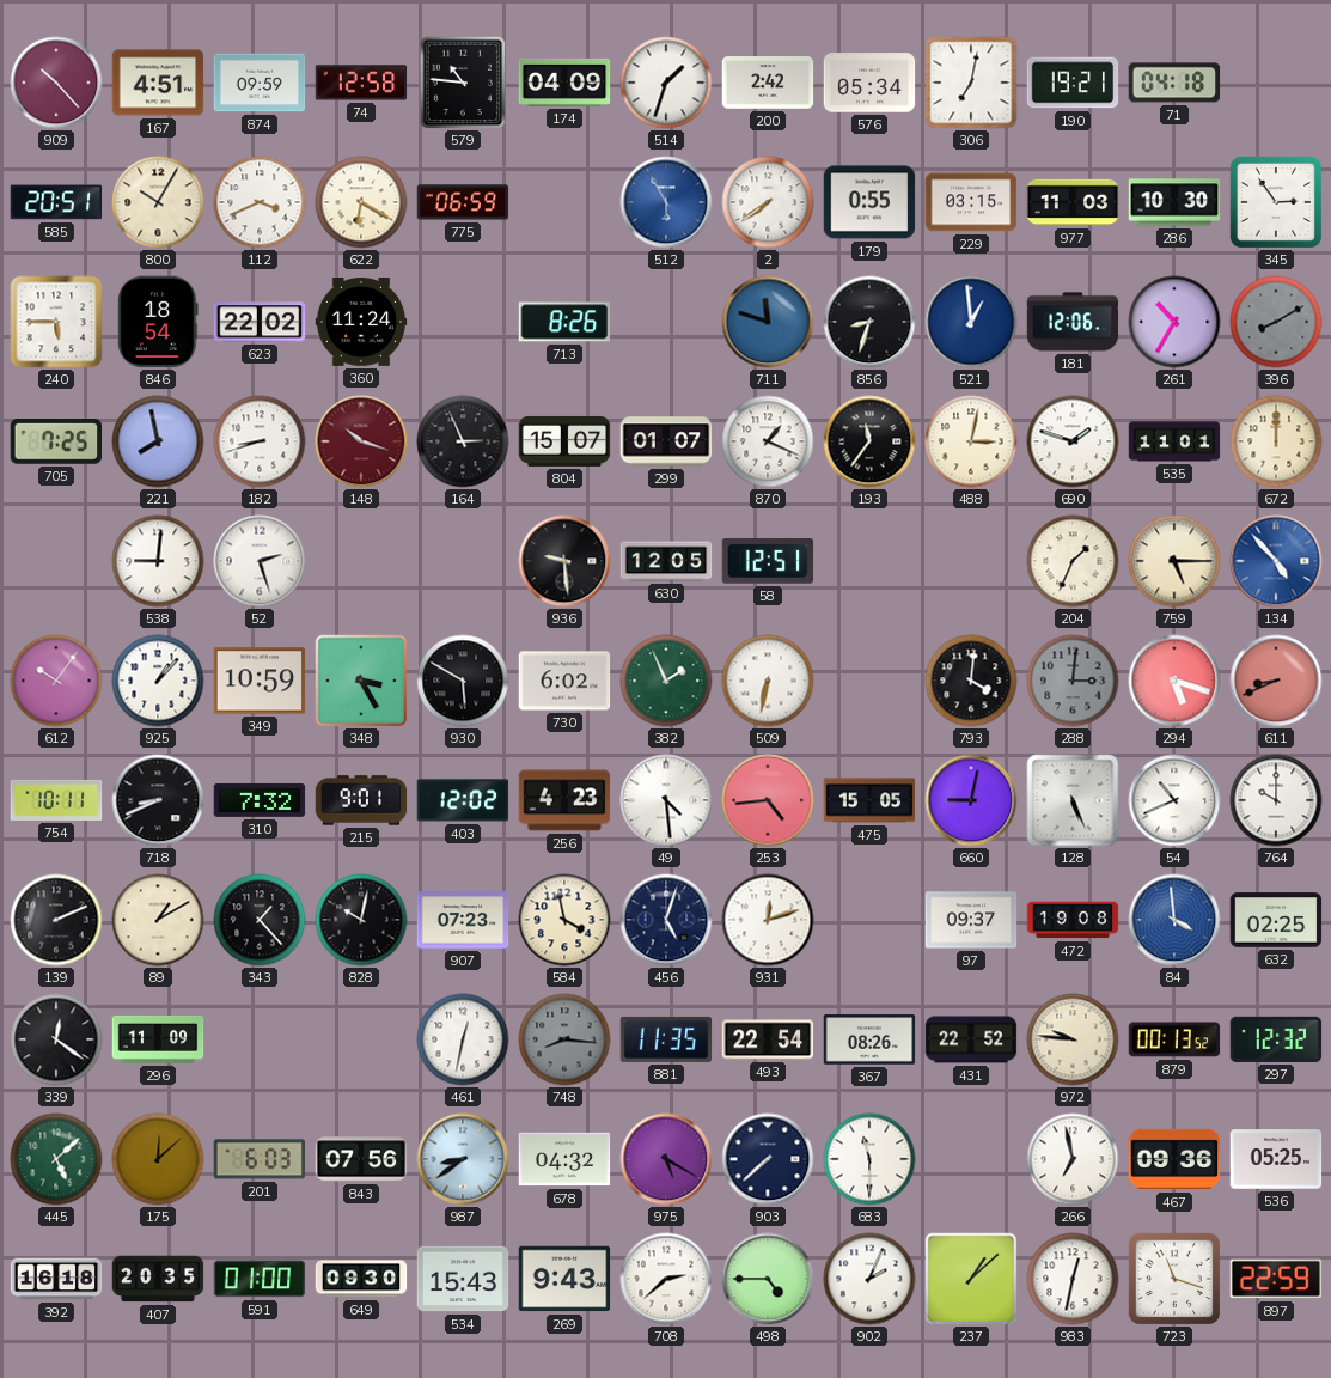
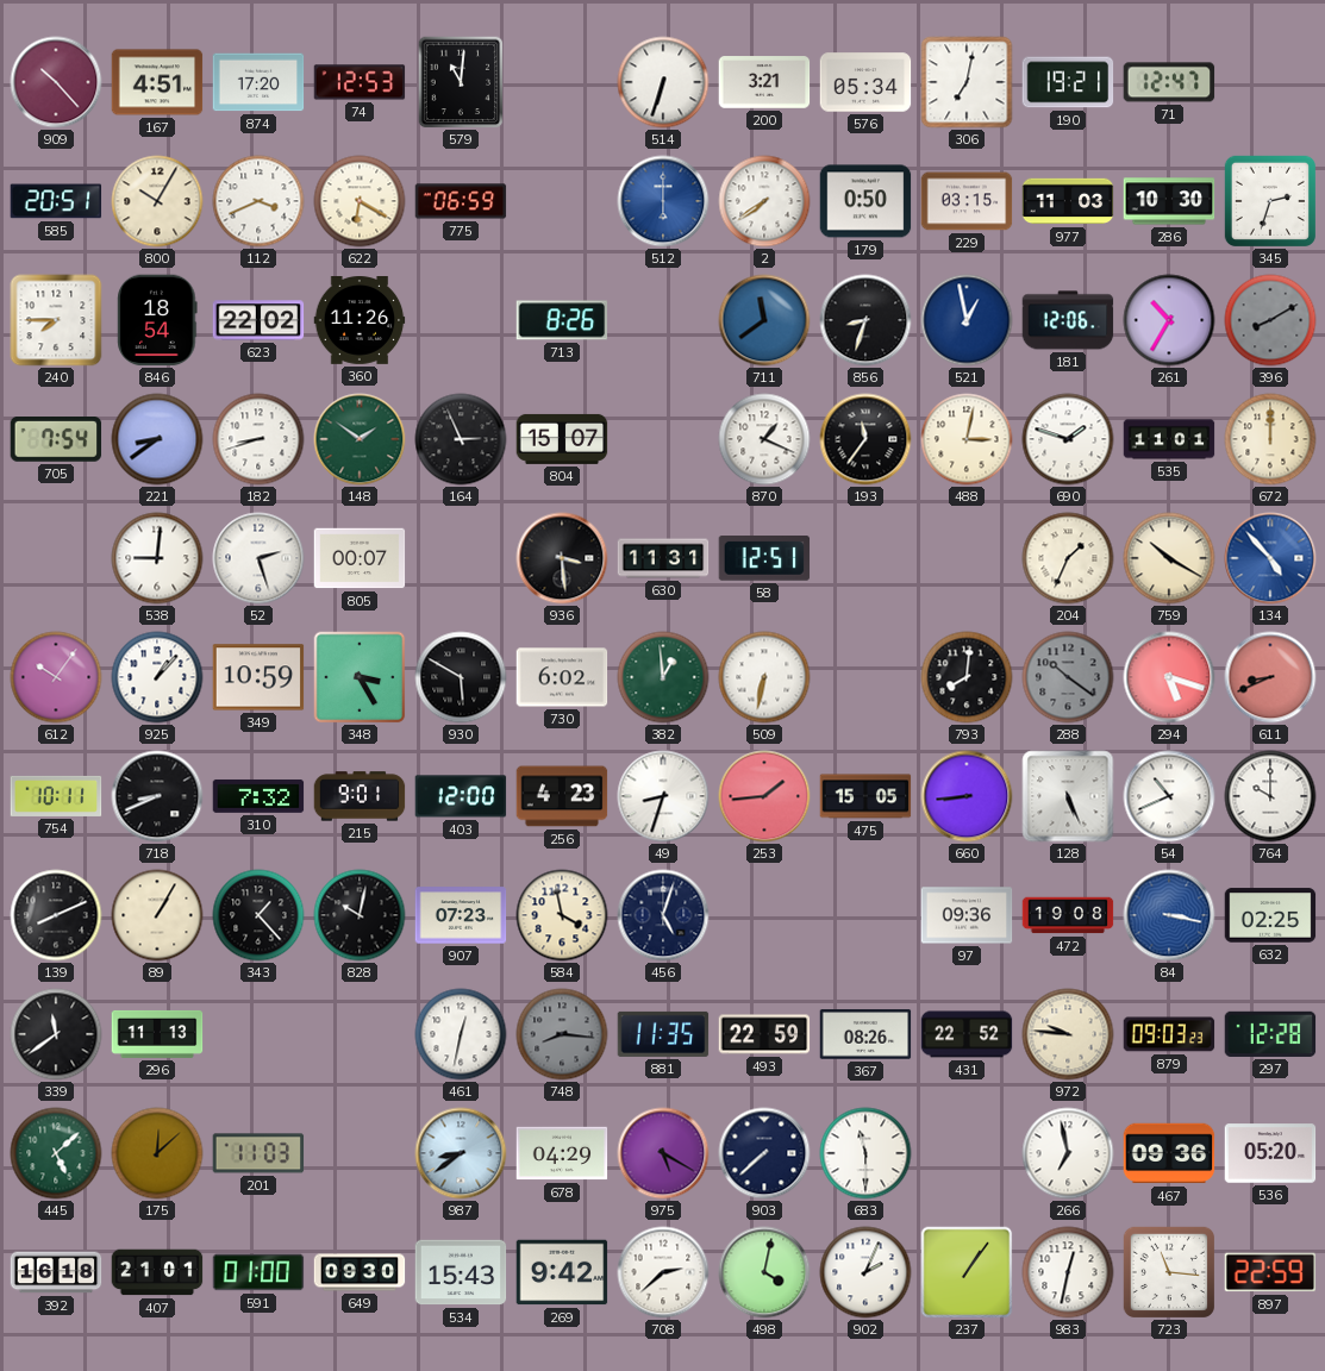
874: 09:59 -> 17:20 (258, 82)
74: 12:58 -> 12:53 (360, 82)
579: 10:46 -> 11:01 (461, 82)
174: 04:09 -> none (564, 83)
514: 1:33 -> 6:33 (663, 82)
200: 2:42 -> 3:21 (764, 82)
71: 04:18 -> 12:47 (1169, 82)
512: 5:55 -> 6:00 (663, 201)
179: 0:55 -> 0:50 (865, 201)
345: 2:54 -> 2:33 (1270, 201)
240: 5:45 -> 7:45 (56, 320)
360: 11:24 -> 11:26 (360, 321)
711: 11:48 -> 11:39 (764, 320)
521: 12:59 -> 12:58 (967, 320)
705: 7:25 -> 7:54 (56, 440)
221: 7:58 -> 8:39 (157, 439)
148: 10:18 -> 1:51 (360, 439)
148 dial: burgundy -> green (360, 439)
299: 01:07 -> none (666, 441)
805: none -> 00:07 (360, 558)
936: 9:29 -> 3:29 (562, 558)
630: 12:05 -> 11:31 (663, 558)
759: 5:15 -> 10:20 (1169, 558)
382: 1:56 -> 12:59 (663, 677)
793: 4:01 -> 8:01 (967, 677)
288: 3:01 -> 10:21 (1068, 677)
403: 12:02 -> 12:00 (461, 796)
49: 4:29 -> 8:33 (663, 796)
253: 4:44 -> 1:44 (764, 796)
660: 9:02 -> 8:44 (967, 796)
139: 2:11 -> 8:11 (56, 915)
89: 1:10 -> 1:05 (157, 915)
931: 12:12 -> none (768, 920)
97: 09:37 -> 09:36 (967, 915)
84: 3:59 -> 3:17 (1169, 915)
339: 12:21 -> 11:39 (56, 1034)
296: 11:09 -> 11:13 (157, 1034)
493: 22:54 -> 22:59 (764, 1034)
879: 00:13 -> 09:03 (1169, 1034)
297: 12:32 -> 12:28 (1270, 1034)
201: 6:03 -> 11:03 (258, 1153)
843: 07:56 -> none (361, 1159)
678: 04:32 -> 04:29 (562, 1153)
536: 05:25 -> 05:20 (1270, 1153)
407: 20:35 -> 21:01 (157, 1272)
269: 9:43 -> 9:42 (562, 1272)
498: 4:45 -> 4:02 (764, 1272)
237: 1:08 -> 1:06 (967, 1272)
723: 11:18 -> 11:16 (1169, 1272)
